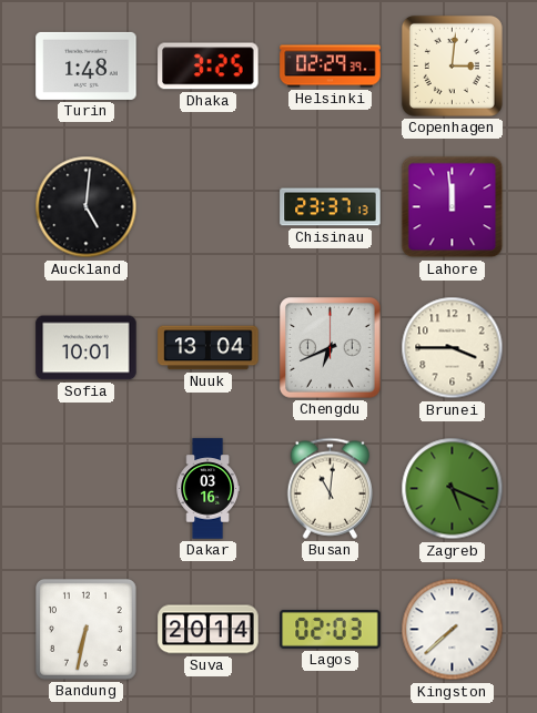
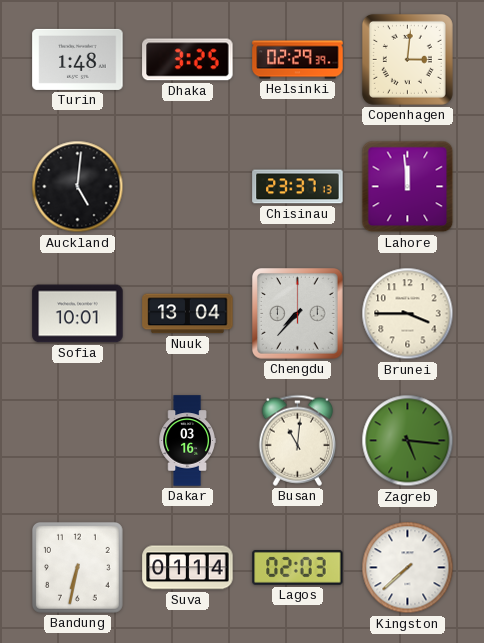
Chengdu: 6:41 -> 7:37 (298, 314)
Zagreb: 5:19 -> 5:16 (408, 441)
Suva: 20:14 -> 01:14 (188, 568)
